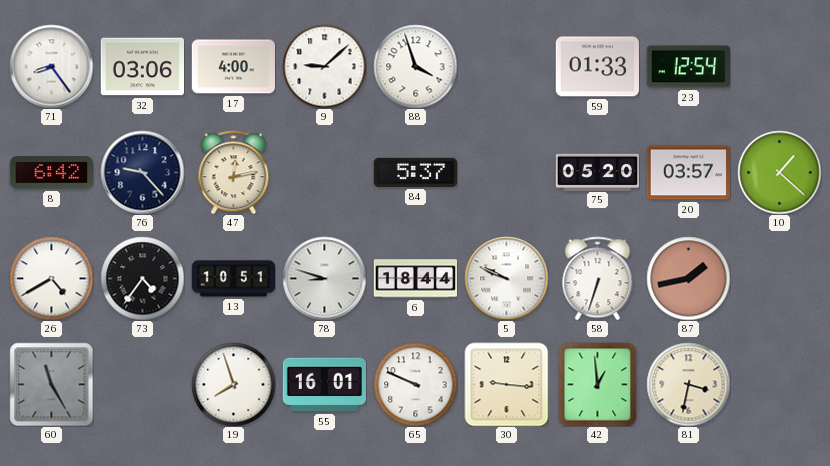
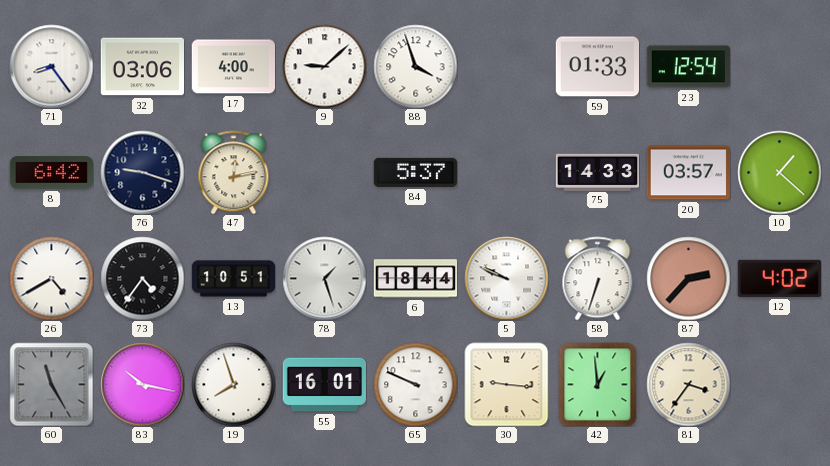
76: 9:23 -> 9:18 (142, 172)
75: 05:20 -> 14:33 (597, 172)
78: 8:48 -> 1:27 (324, 278)
87: 1:43 -> 2:37 (688, 278)
12: none -> 4:02 (779, 278)
83: none -> 10:17 (142, 384)
81: 3:32 -> 3:36 (688, 384)
